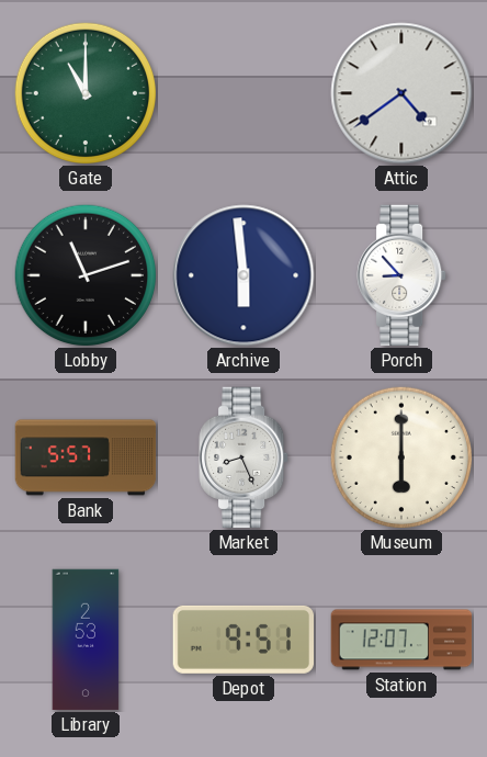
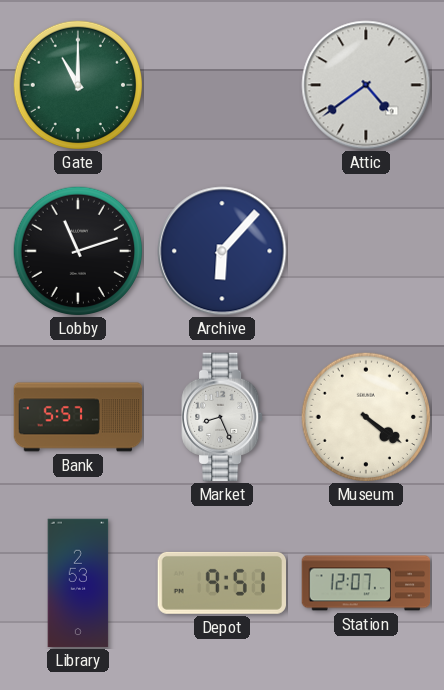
Archive: 5:59 -> 6:07 (222, 251)
Porch: 8:53 -> none (401, 275)
Museum: 6:00 -> 4:21 (365, 416)
